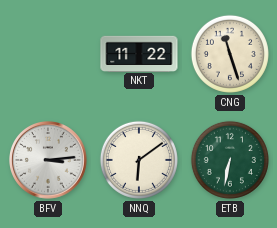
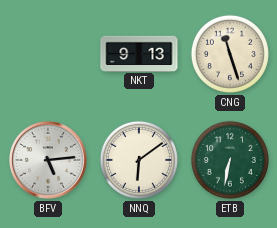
NKT: 11:22 -> 9:13 (139, 53)
BFV: 3:14 -> 5:14 (49, 161)
